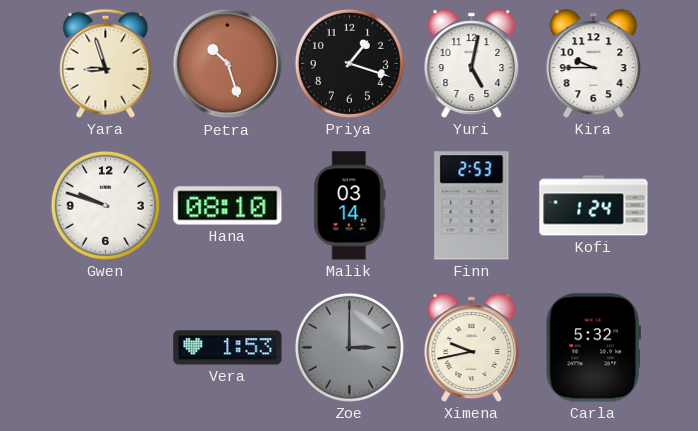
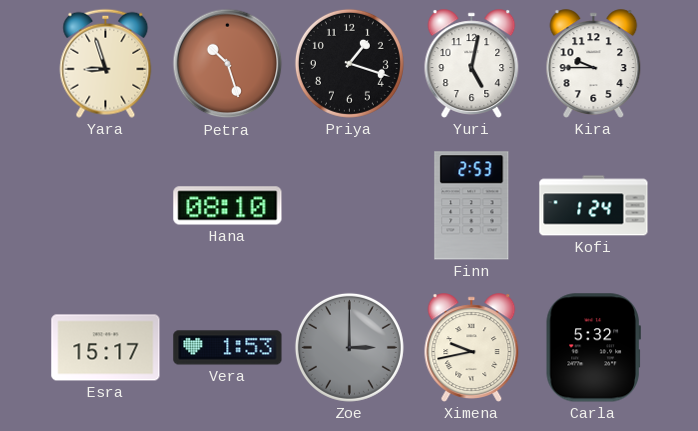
Gwen: 9:48 -> none (105, 205)
Malik: 03:14 -> none (350, 206)
Esra: none -> 15:17 (106, 348)
